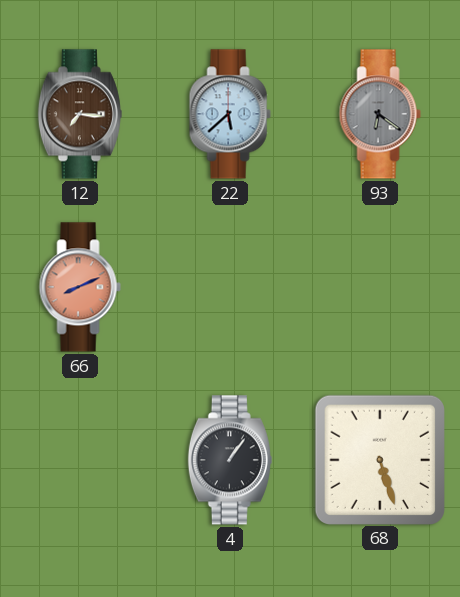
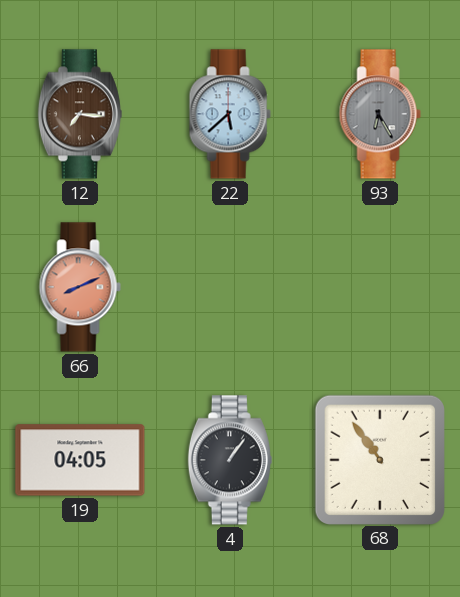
93: 6:21 -> 6:25 (380, 114)
19: none -> 04:05 (80, 460)
68: 5:27 -> 10:54 (379, 459)
